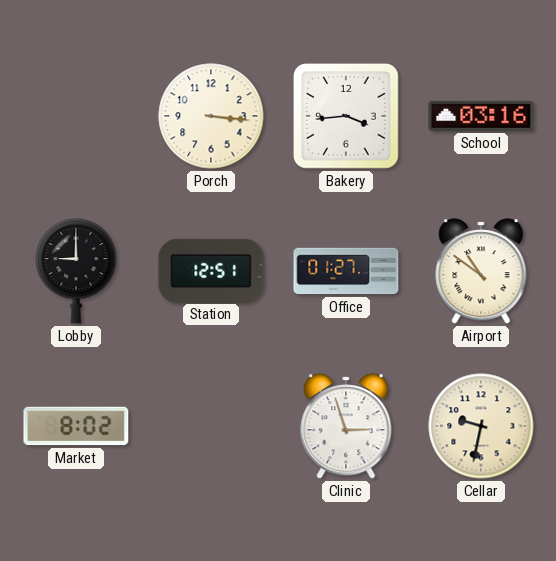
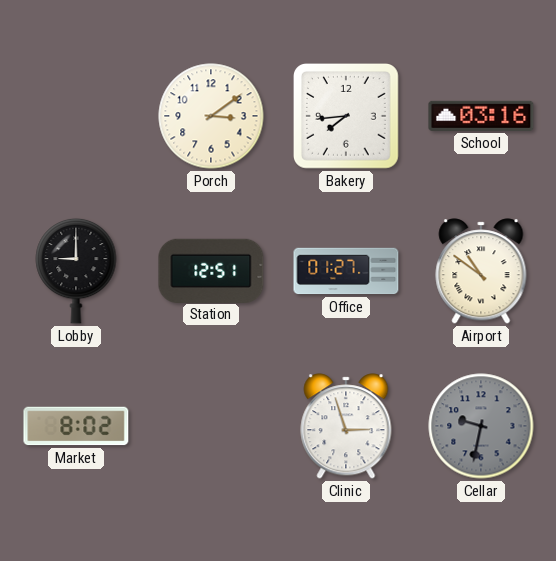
Porch: 3:16 -> 3:09 (211, 116)
Bakery: 3:44 -> 7:44 (347, 117)
Cellar dial: cream -> grey (481, 426)
